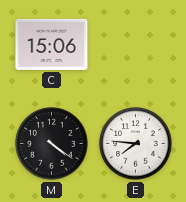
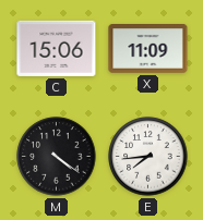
X: none -> 11:09 (148, 49)
E: 7:46 -> 7:44 (148, 157)
